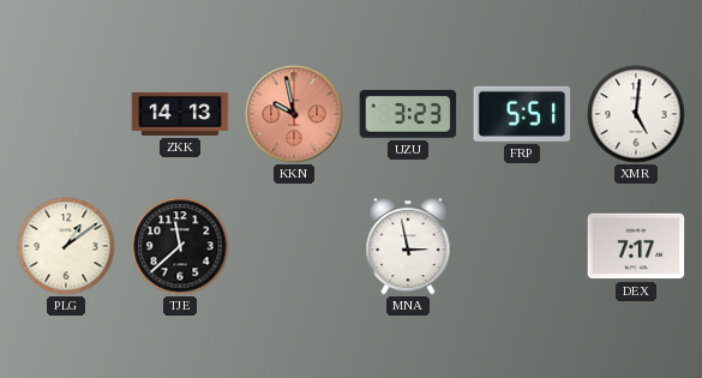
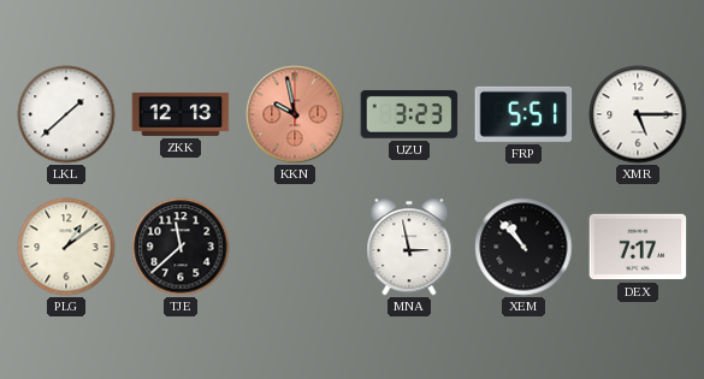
LKL: none -> 1:38 (66, 114)
ZKK: 14:13 -> 12:13 (181, 114)
XMR: 5:01 -> 5:15 (638, 114)
XEM: none -> 10:53 (523, 247)
